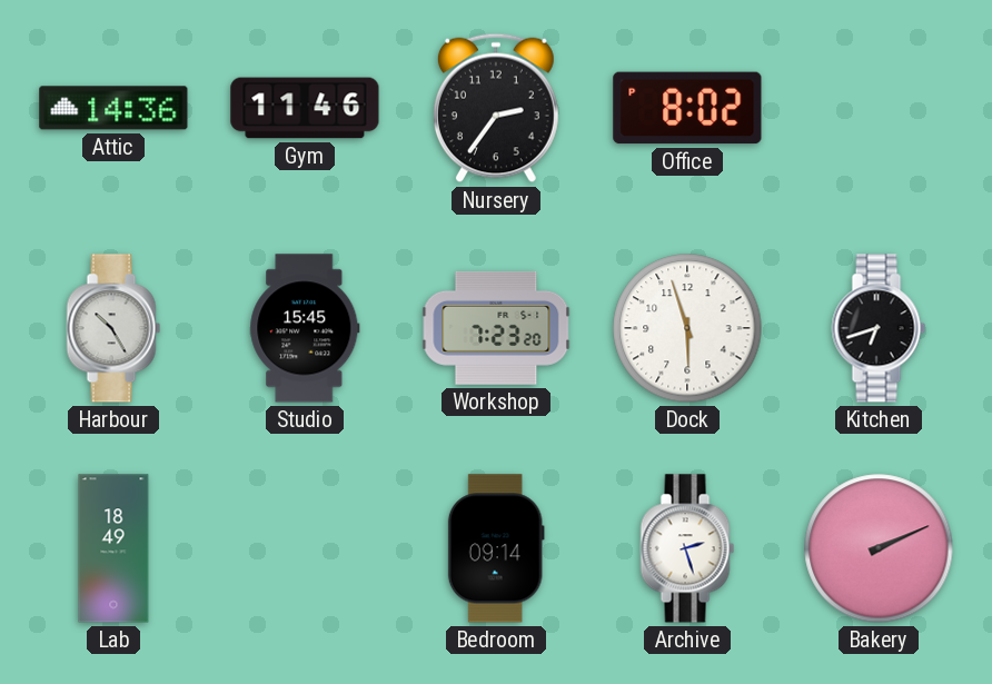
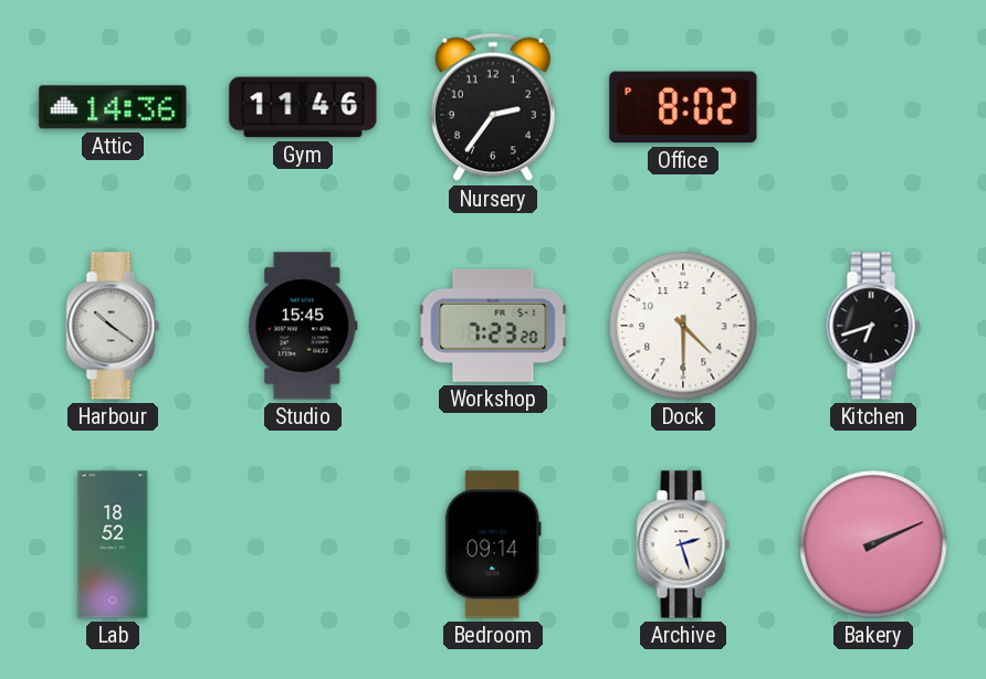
Harbour: 10:25 -> 10:21 (113, 326)
Dock: 5:57 -> 4:30 (683, 326)
Lab: 18:49 -> 18:52 (113, 544)
